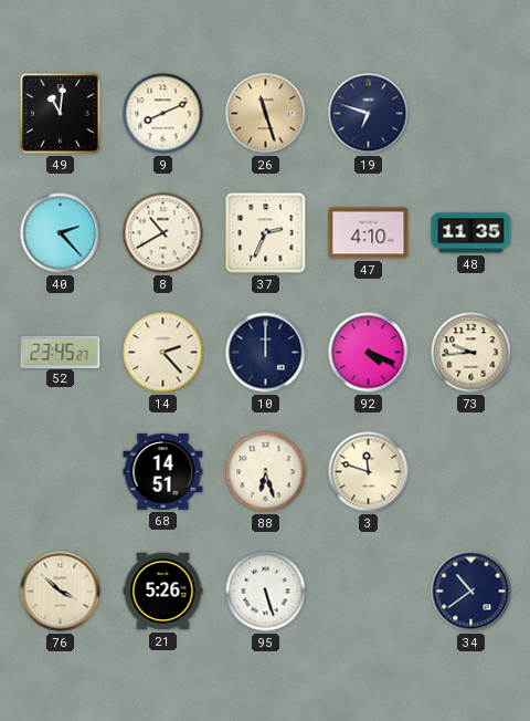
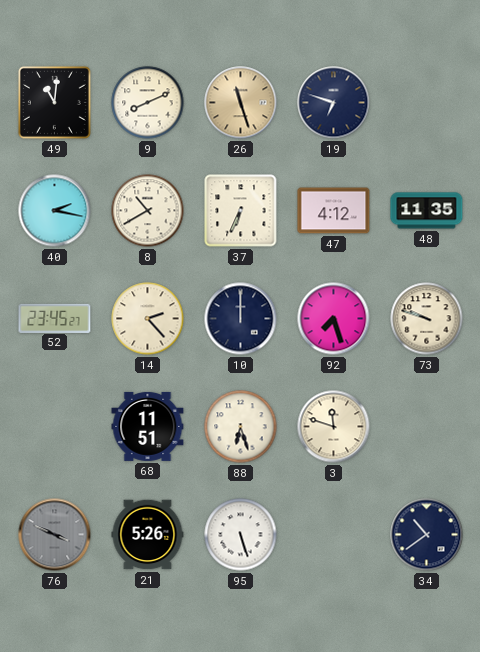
40: 2:23 -> 2:17 (55, 211)
37: 2:34 -> 6:34 (241, 211)
47: 4:10 -> 4:12 (334, 211)
92: 4:19 -> 7:27 (334, 319)
73: 9:44 -> 9:48 (427, 319)
68: 14:51 -> 11:51 (148, 426)
76: 3:52 -> 3:49 (55, 535)
76 dial: cream -> grey (55, 535)
